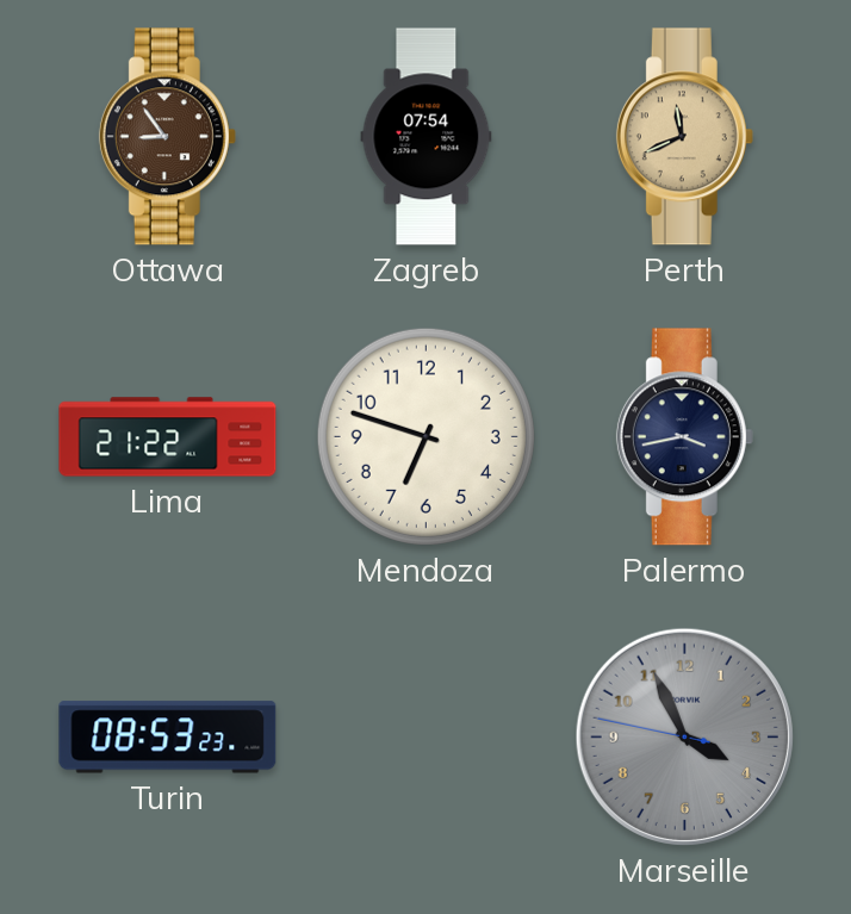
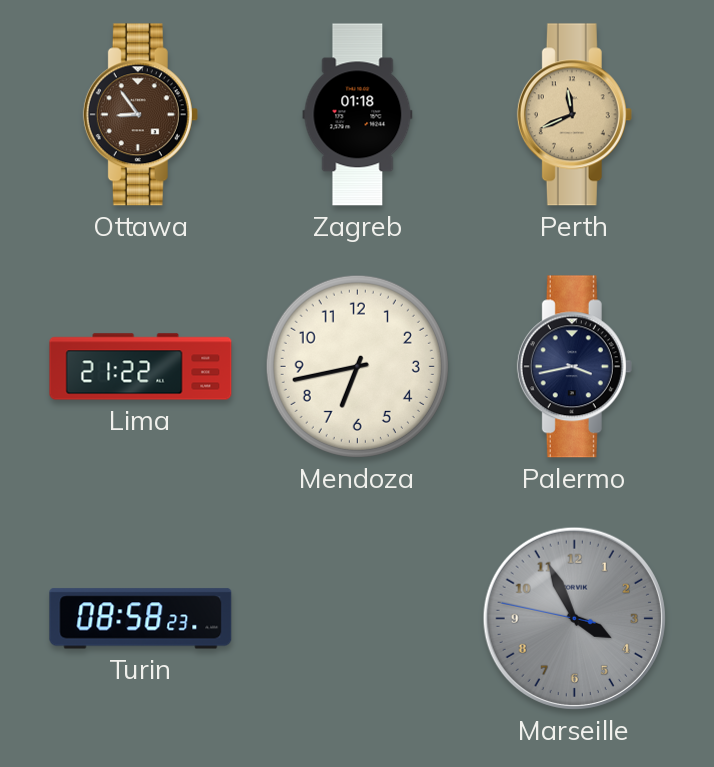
Zagreb: 07:54 -> 01:18 (358, 115)
Mendoza: 6:48 -> 6:43 (357, 366)
Turin: 08:53 -> 08:58 (141, 619)
